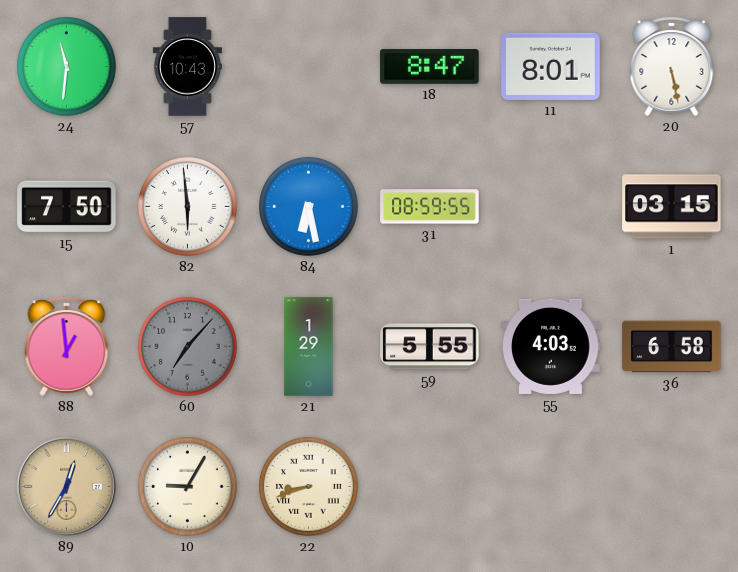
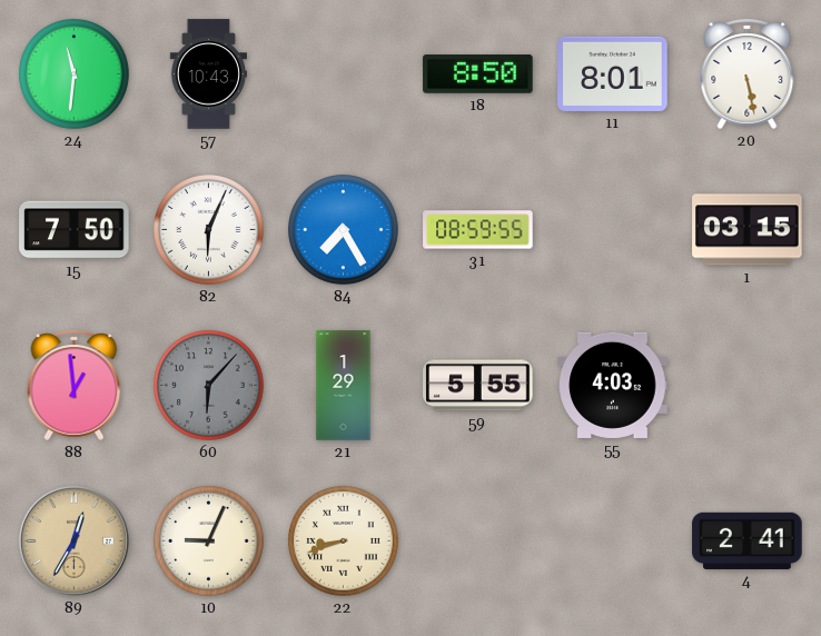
18: 8:47 -> 8:50 (478, 74)
82: 5:59 -> 6:04 (209, 230)
84: 6:28 -> 7:25 (344, 230)
60: 7:07 -> 6:07 (209, 386)
36: 6:58 -> none (672, 347)
10: 9:05 -> 9:04 (209, 541)
4: none -> 2:41 (748, 540)
